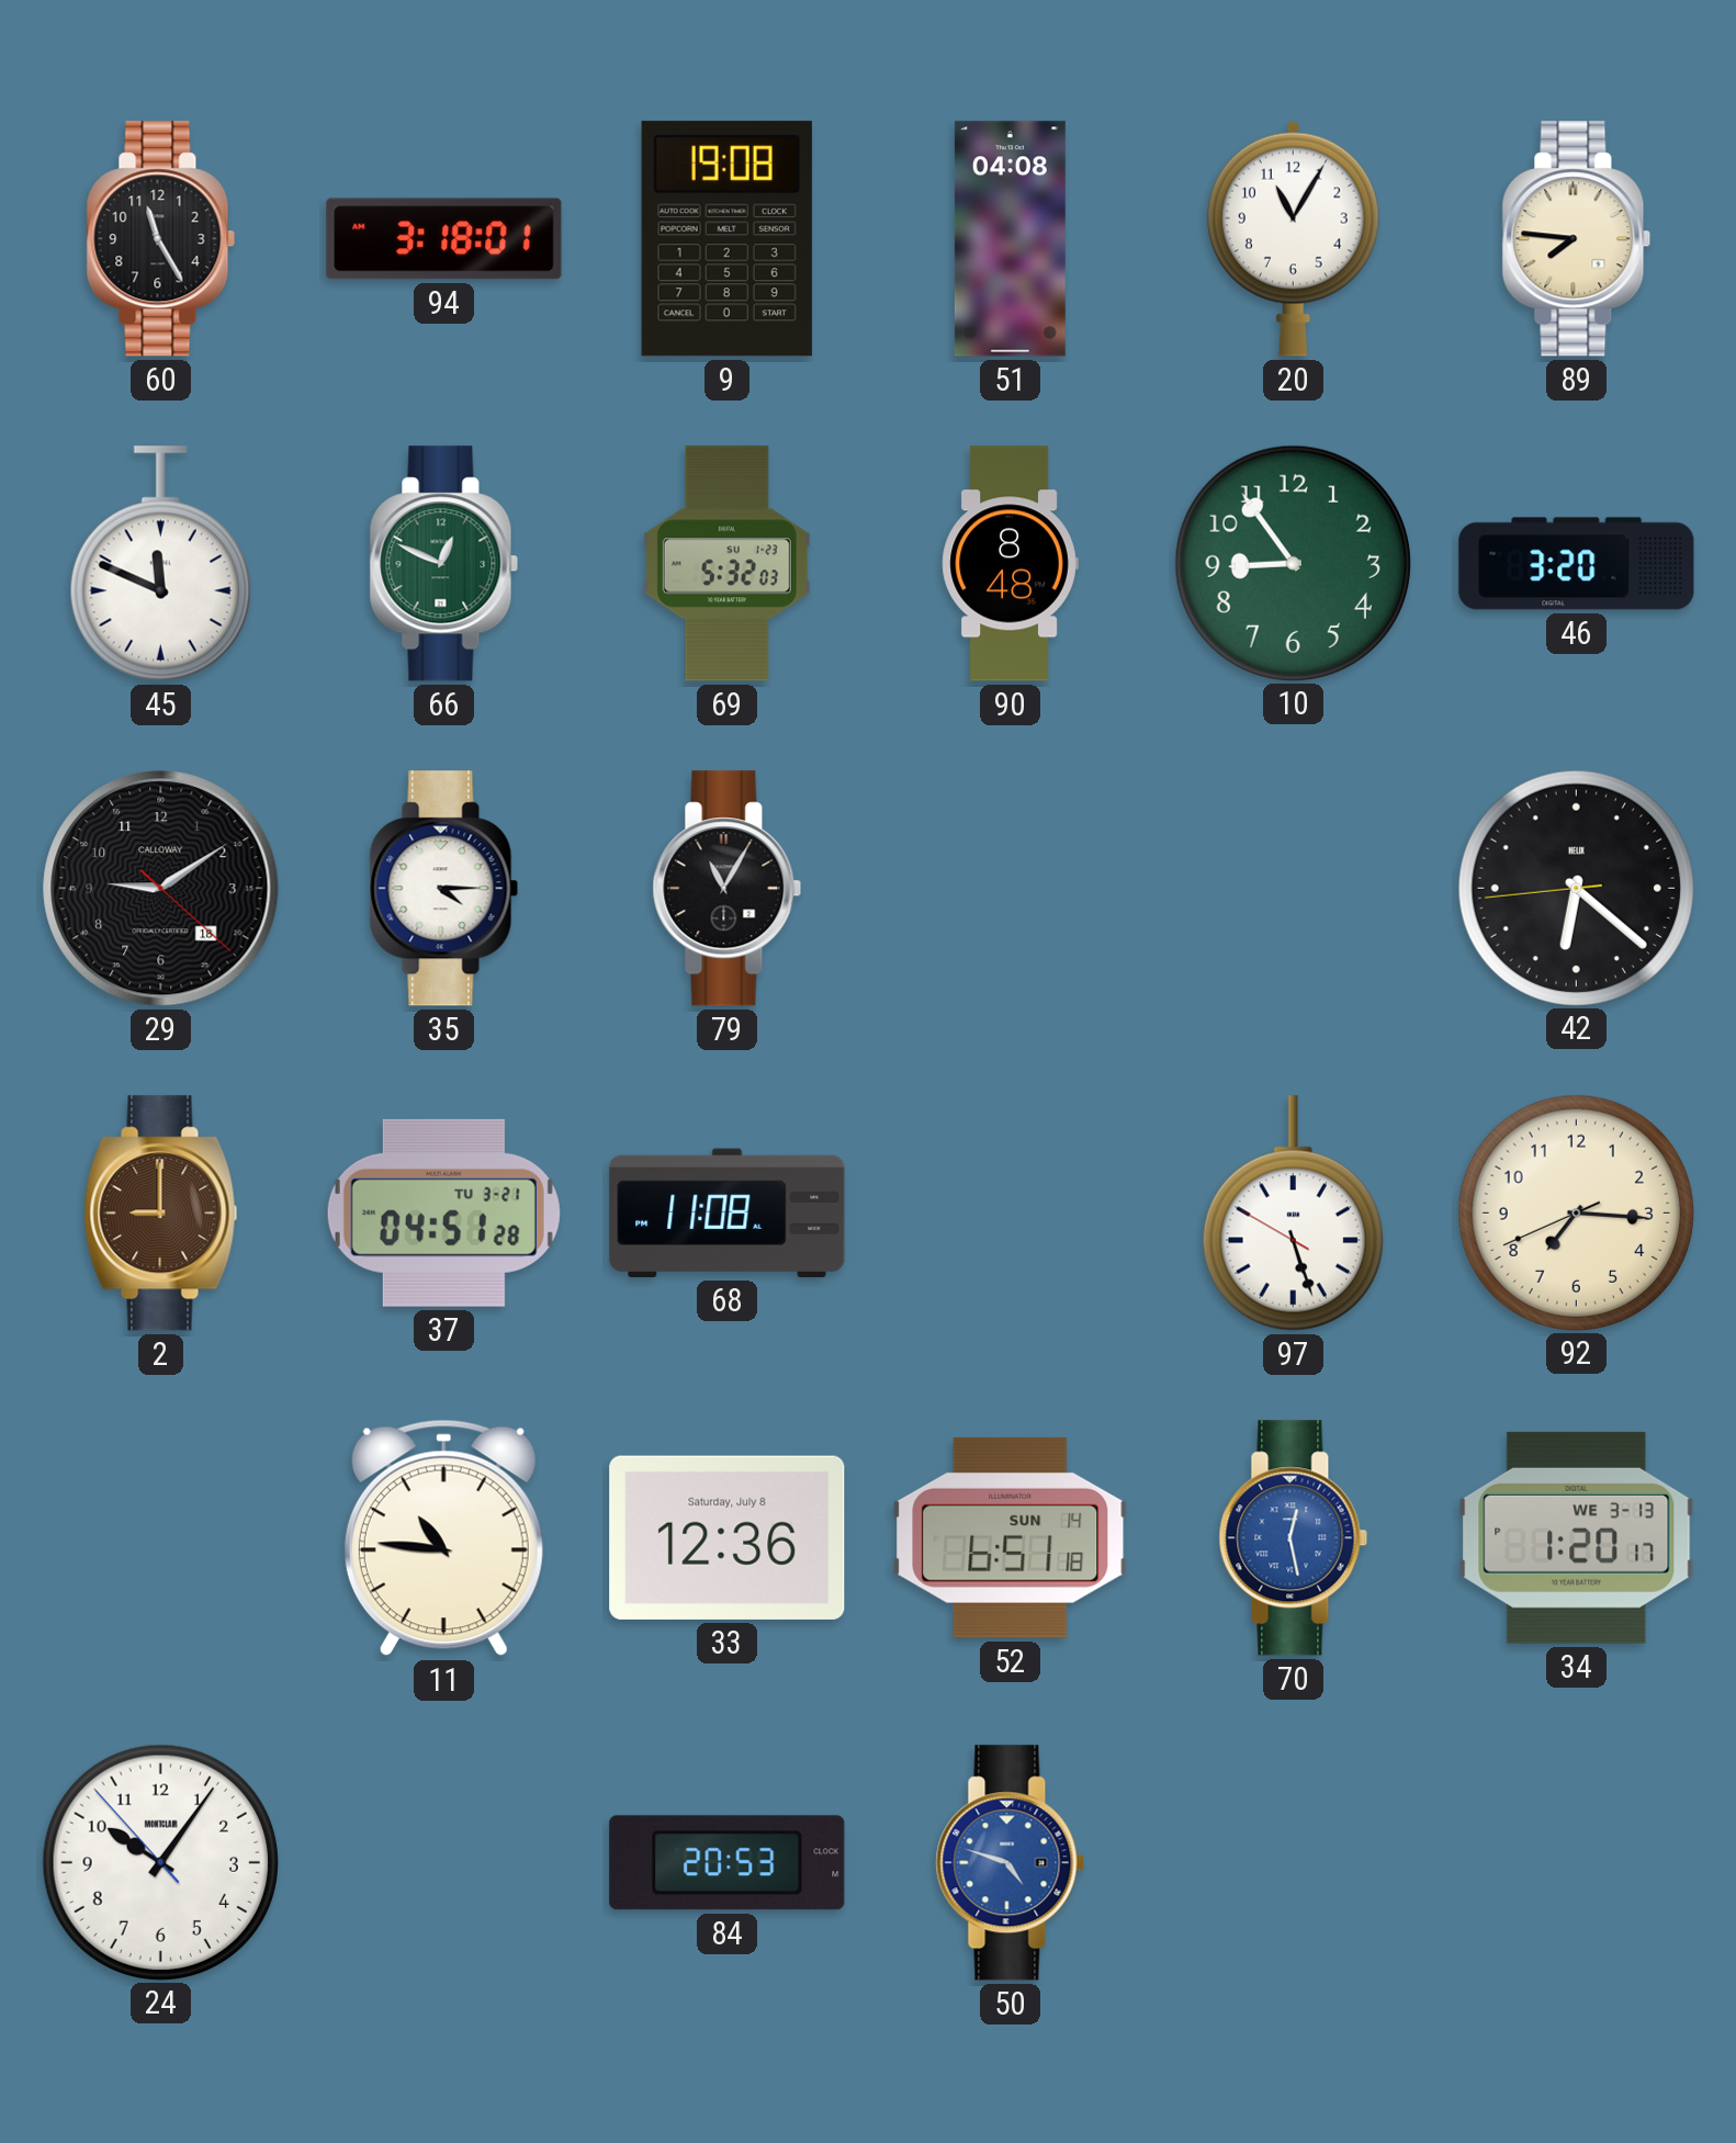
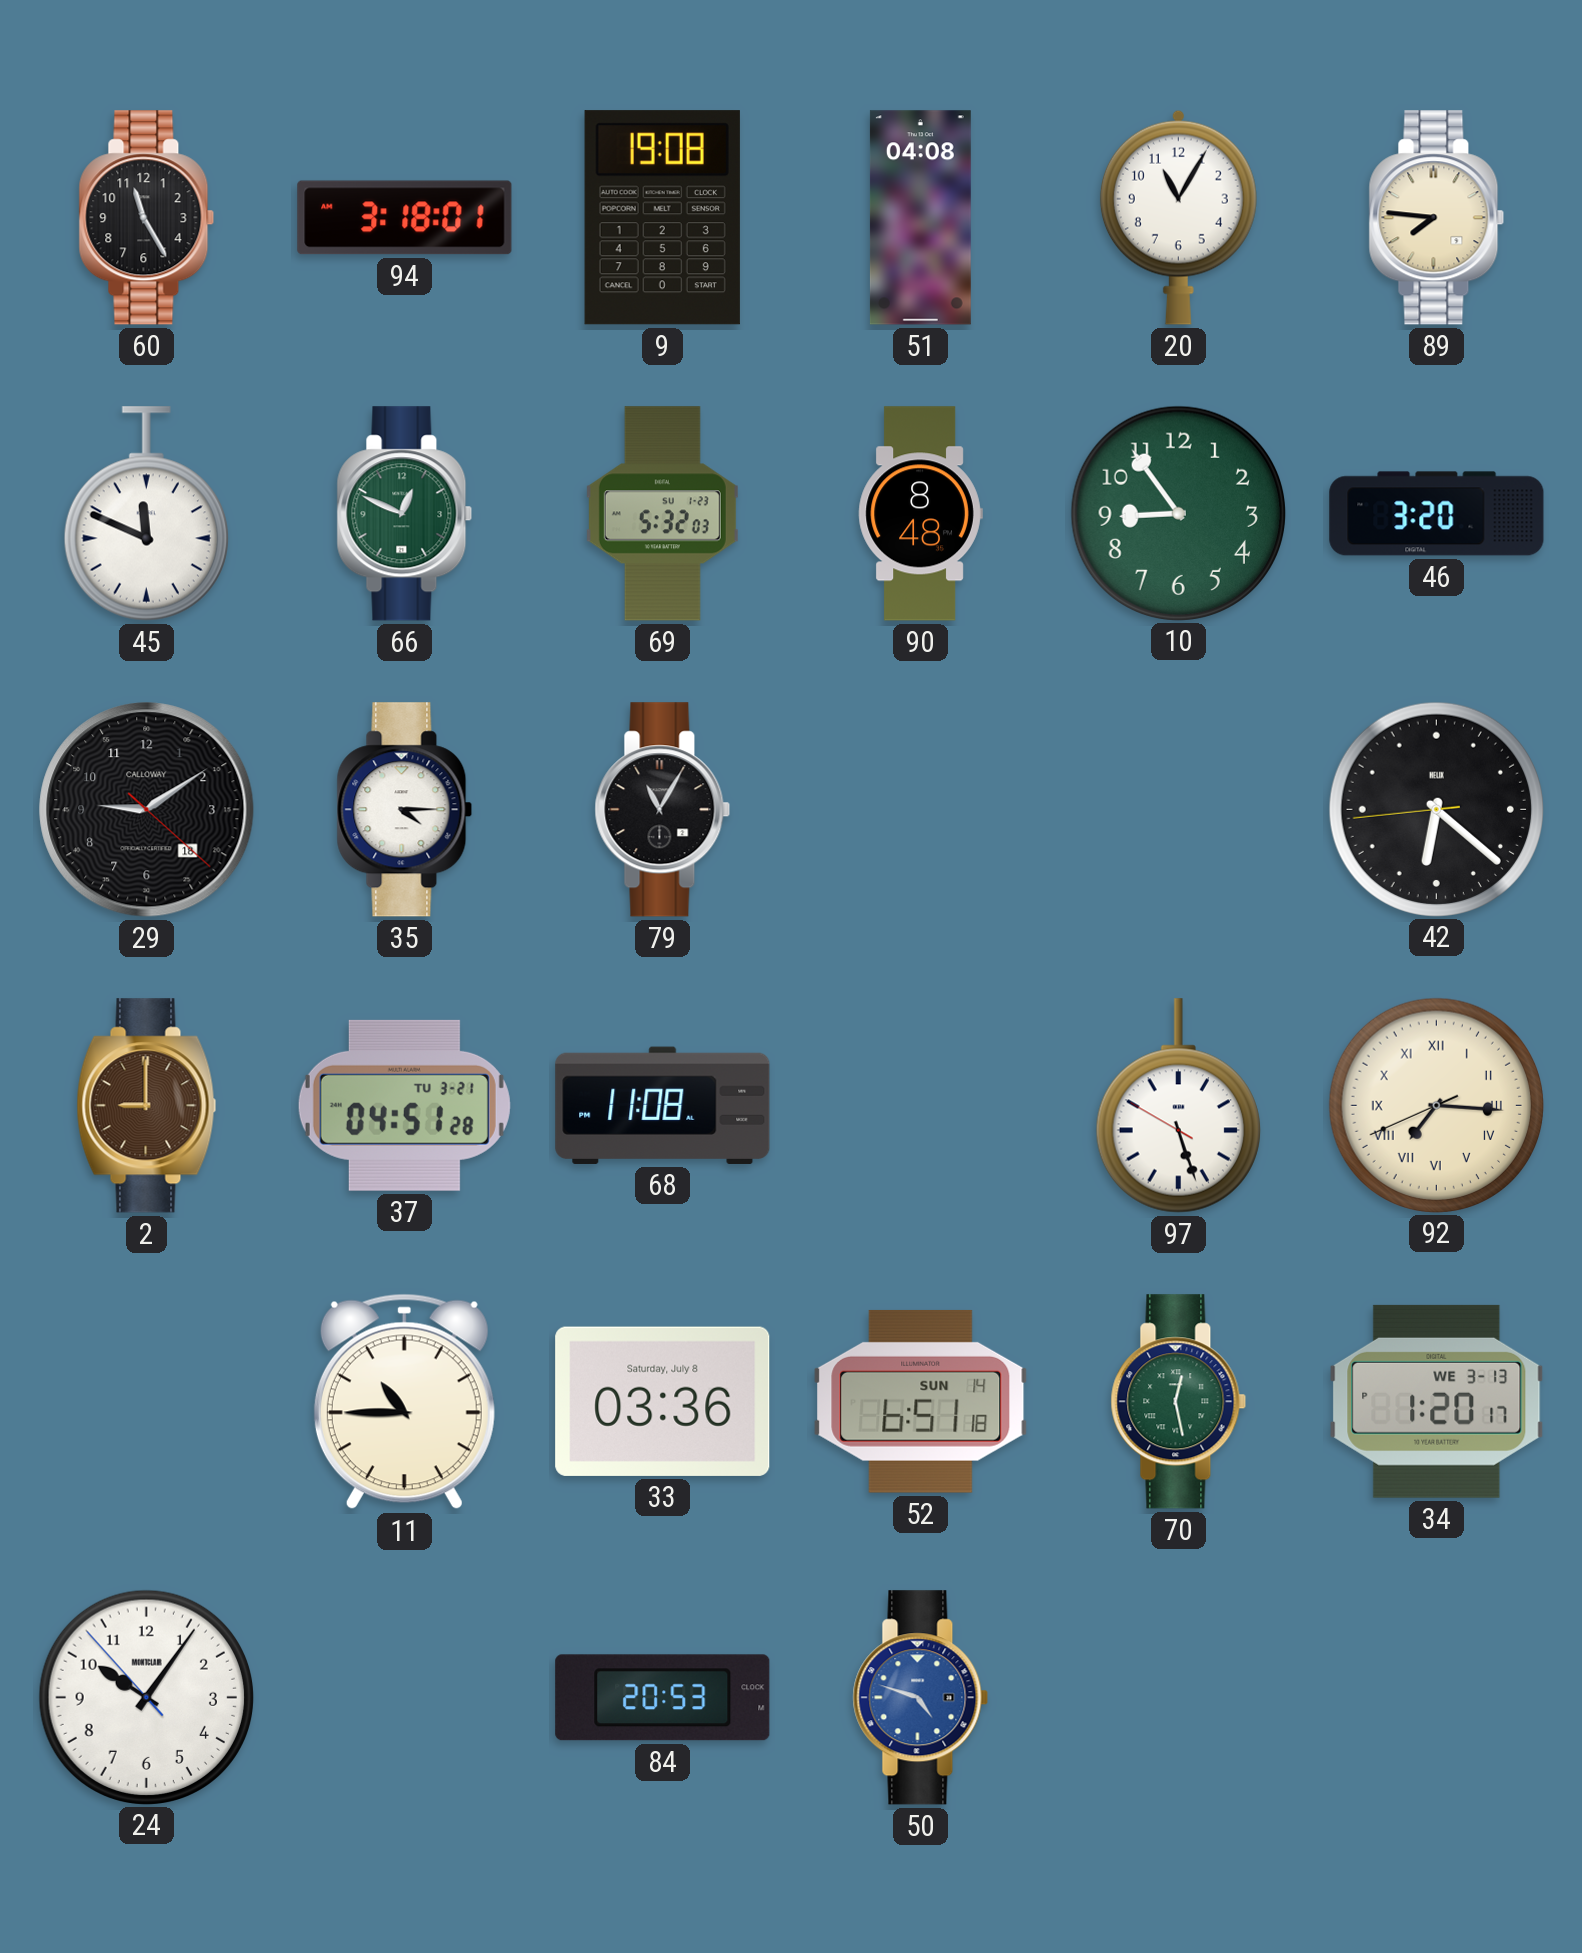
92 numerals: Arabic -> Roman (1436, 1105)
11: 10:46 -> 10:45 (404, 1402)
33: 12:36 -> 03:36 (663, 1401)
70 dial: blue -> green (1179, 1402)
